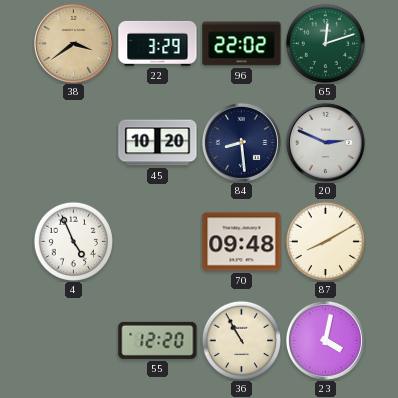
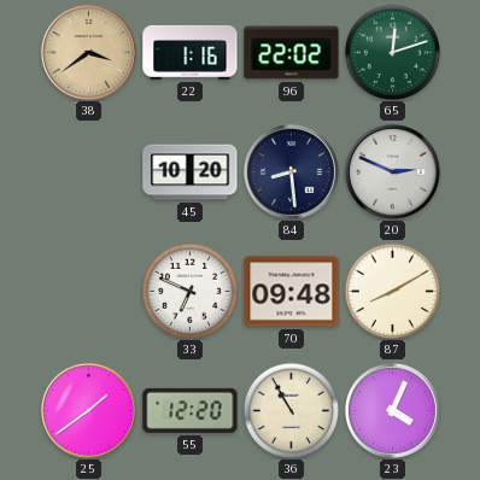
22: 3:29 -> 1:16 (191, 52)
4: 4:56 -> none (73, 241)
33: none -> 6:49 (189, 291)
25: none -> 1:39 (88, 410)
23: 4:02 -> 4:04 (392, 410)
